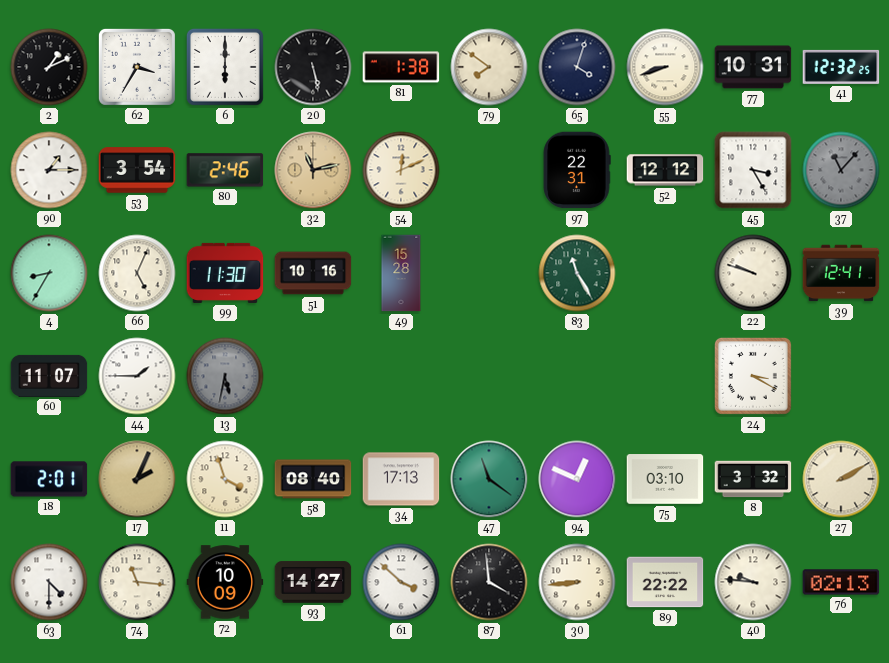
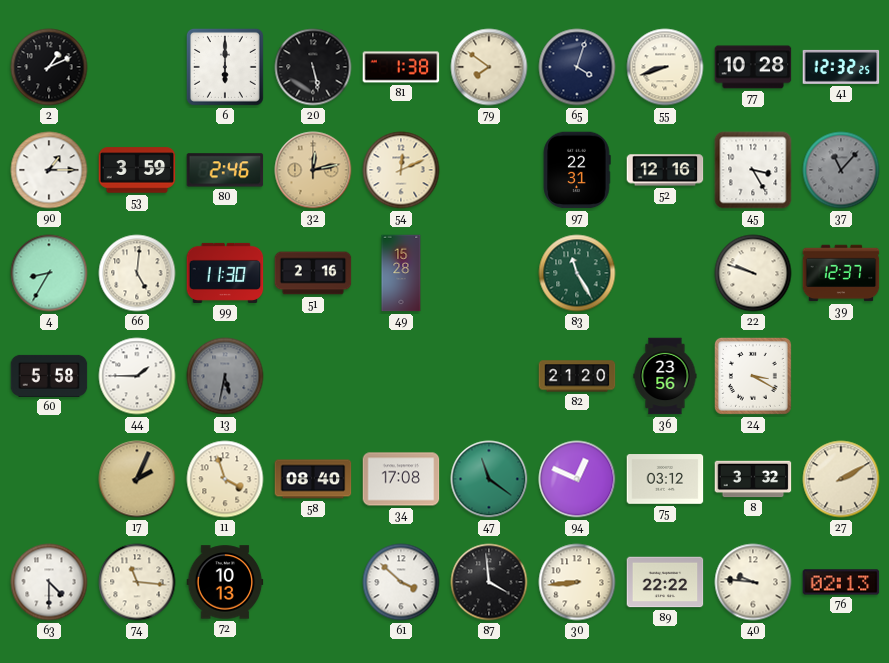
62: 3:35 -> none (137, 67)
77: 10:31 -> 10:28 (753, 67)
53: 3:54 -> 3:59 (137, 170)
32: 11:13 -> 12:13 (313, 170)
52: 12:12 -> 12:16 (665, 170)
66: 5:04 -> 5:01 (137, 273)
51: 10:16 -> 2:16 (313, 273)
39: 12:41 -> 12:37 (841, 273)
60: 11:07 -> 5:58 (49, 376)
82: none -> 21:20 (577, 376)
36: none -> 23:56 (665, 376)
18: 2:01 -> none (49, 479)
34: 17:13 -> 17:08 (401, 479)
75: 03:10 -> 03:12 (665, 479)
72: 10:09 -> 10:13 (225, 582)
93: 14:27 -> none (313, 582)
